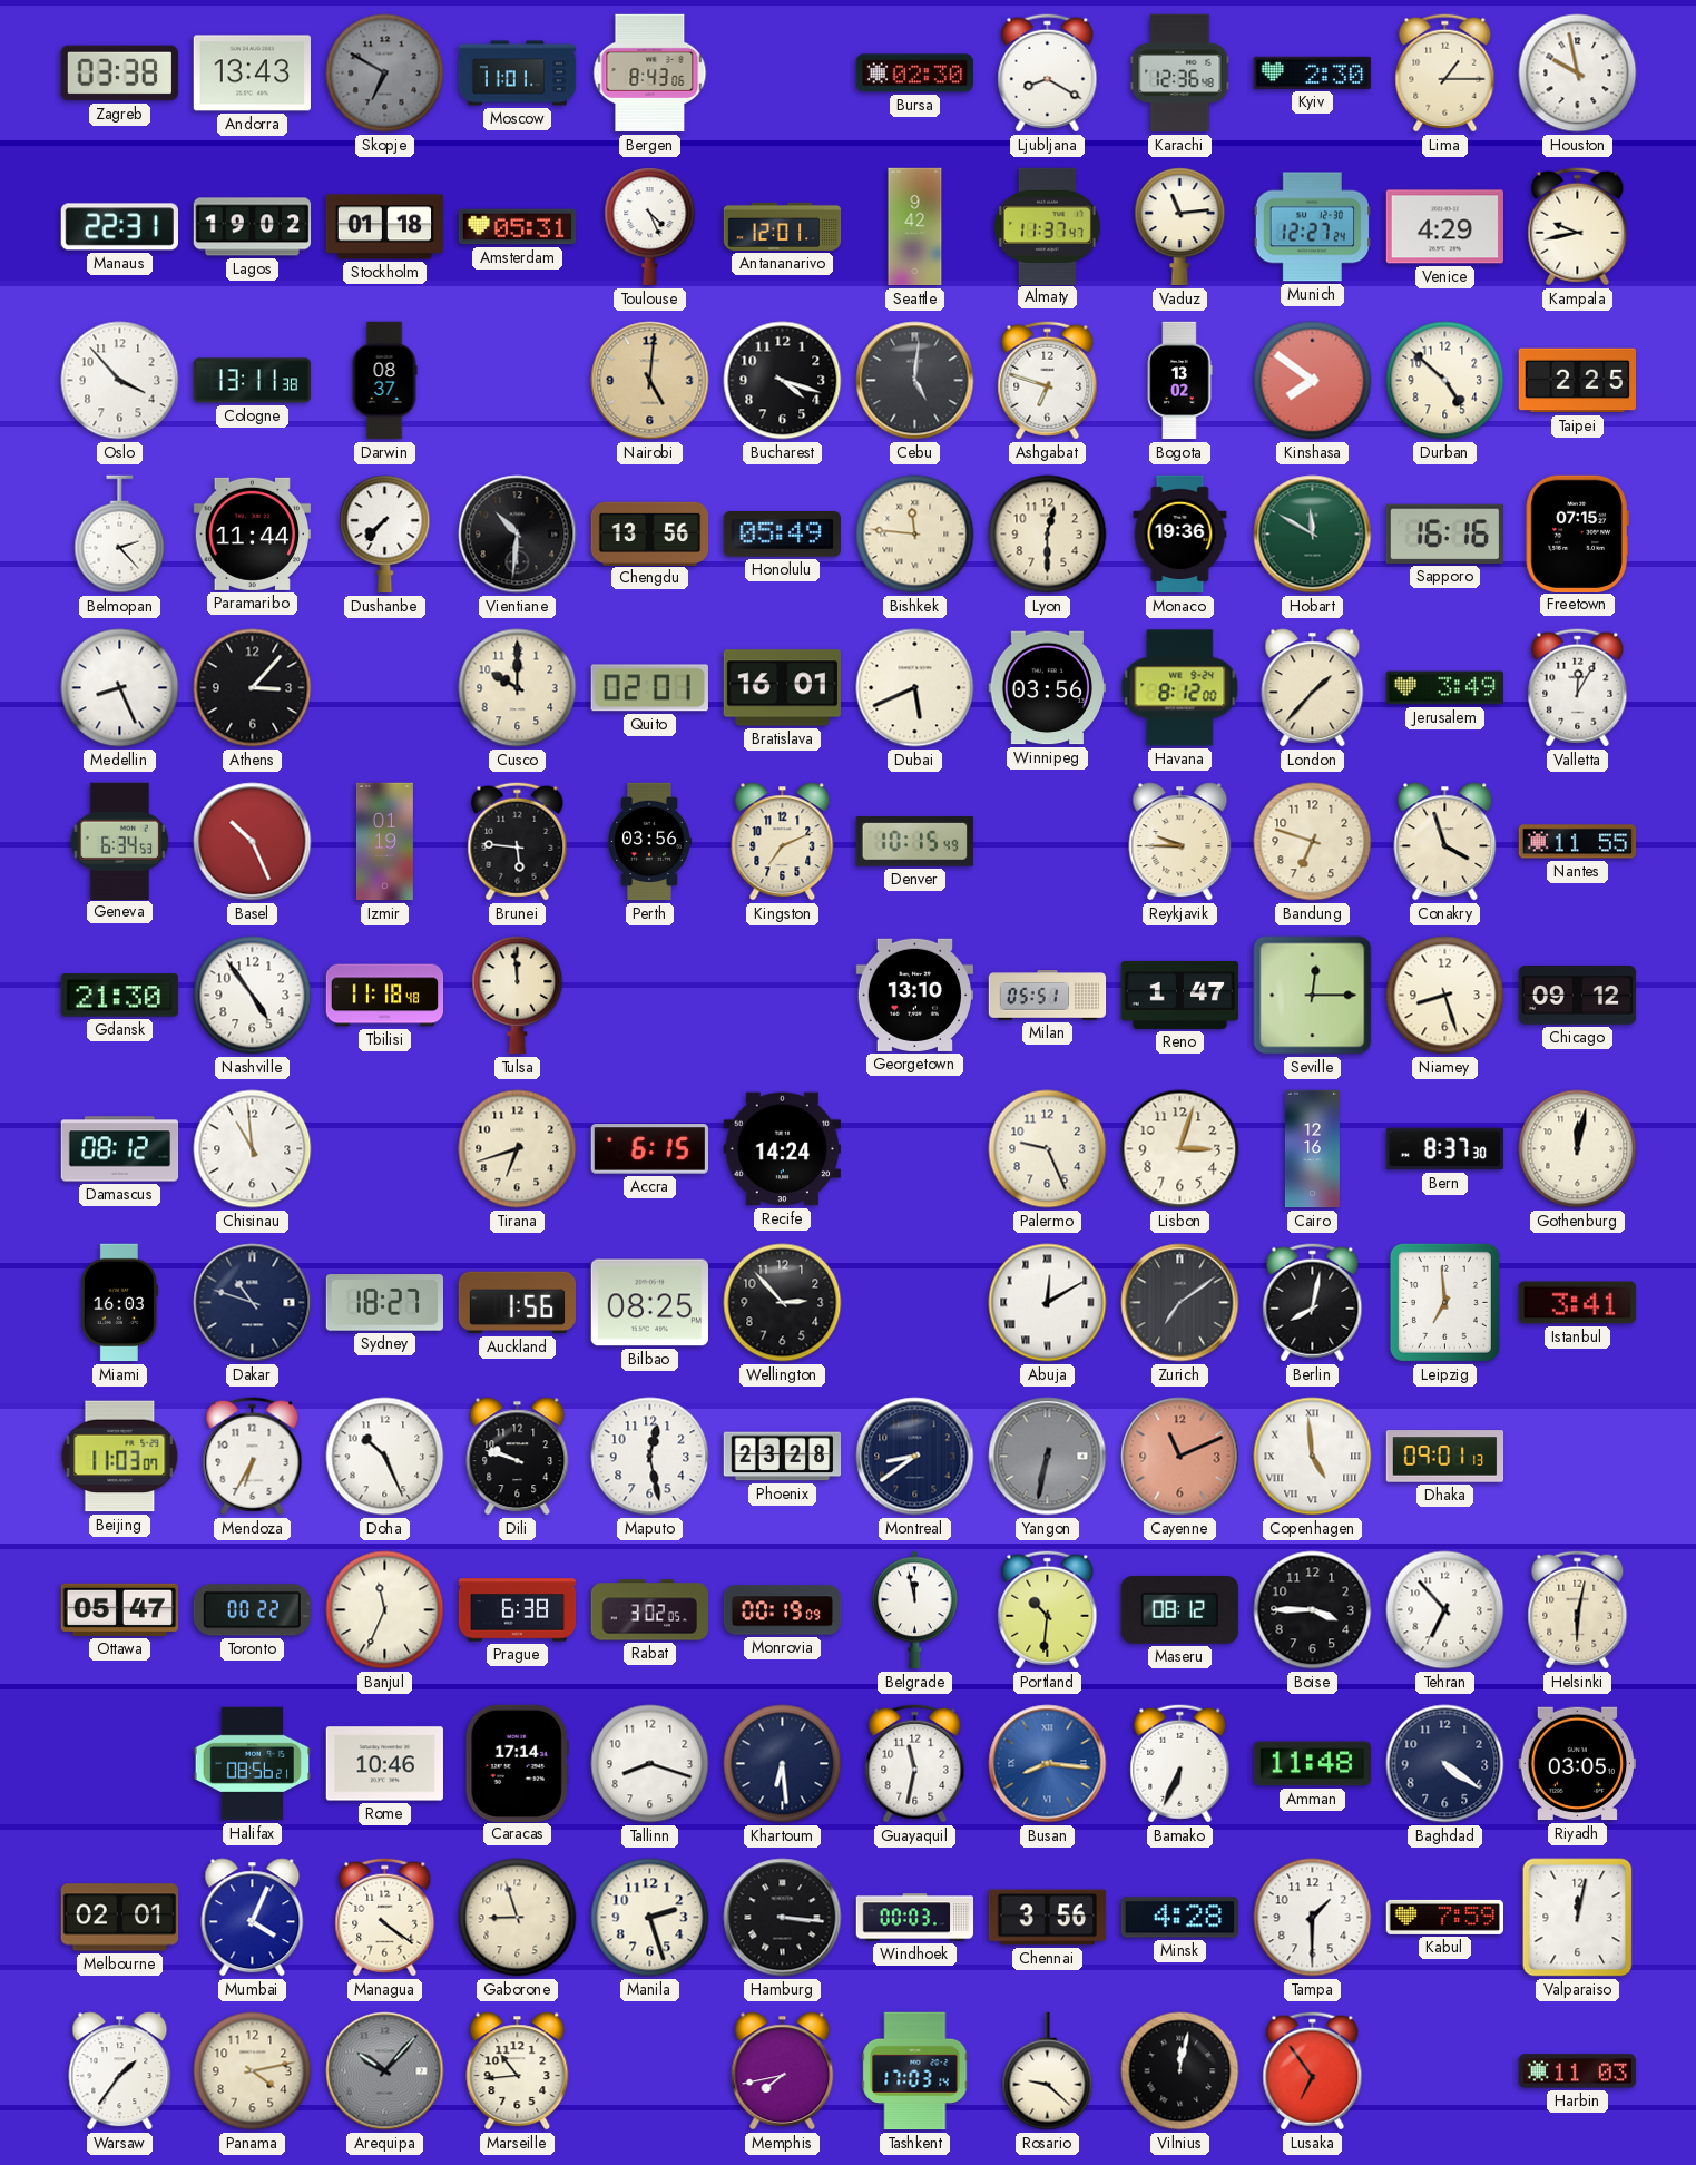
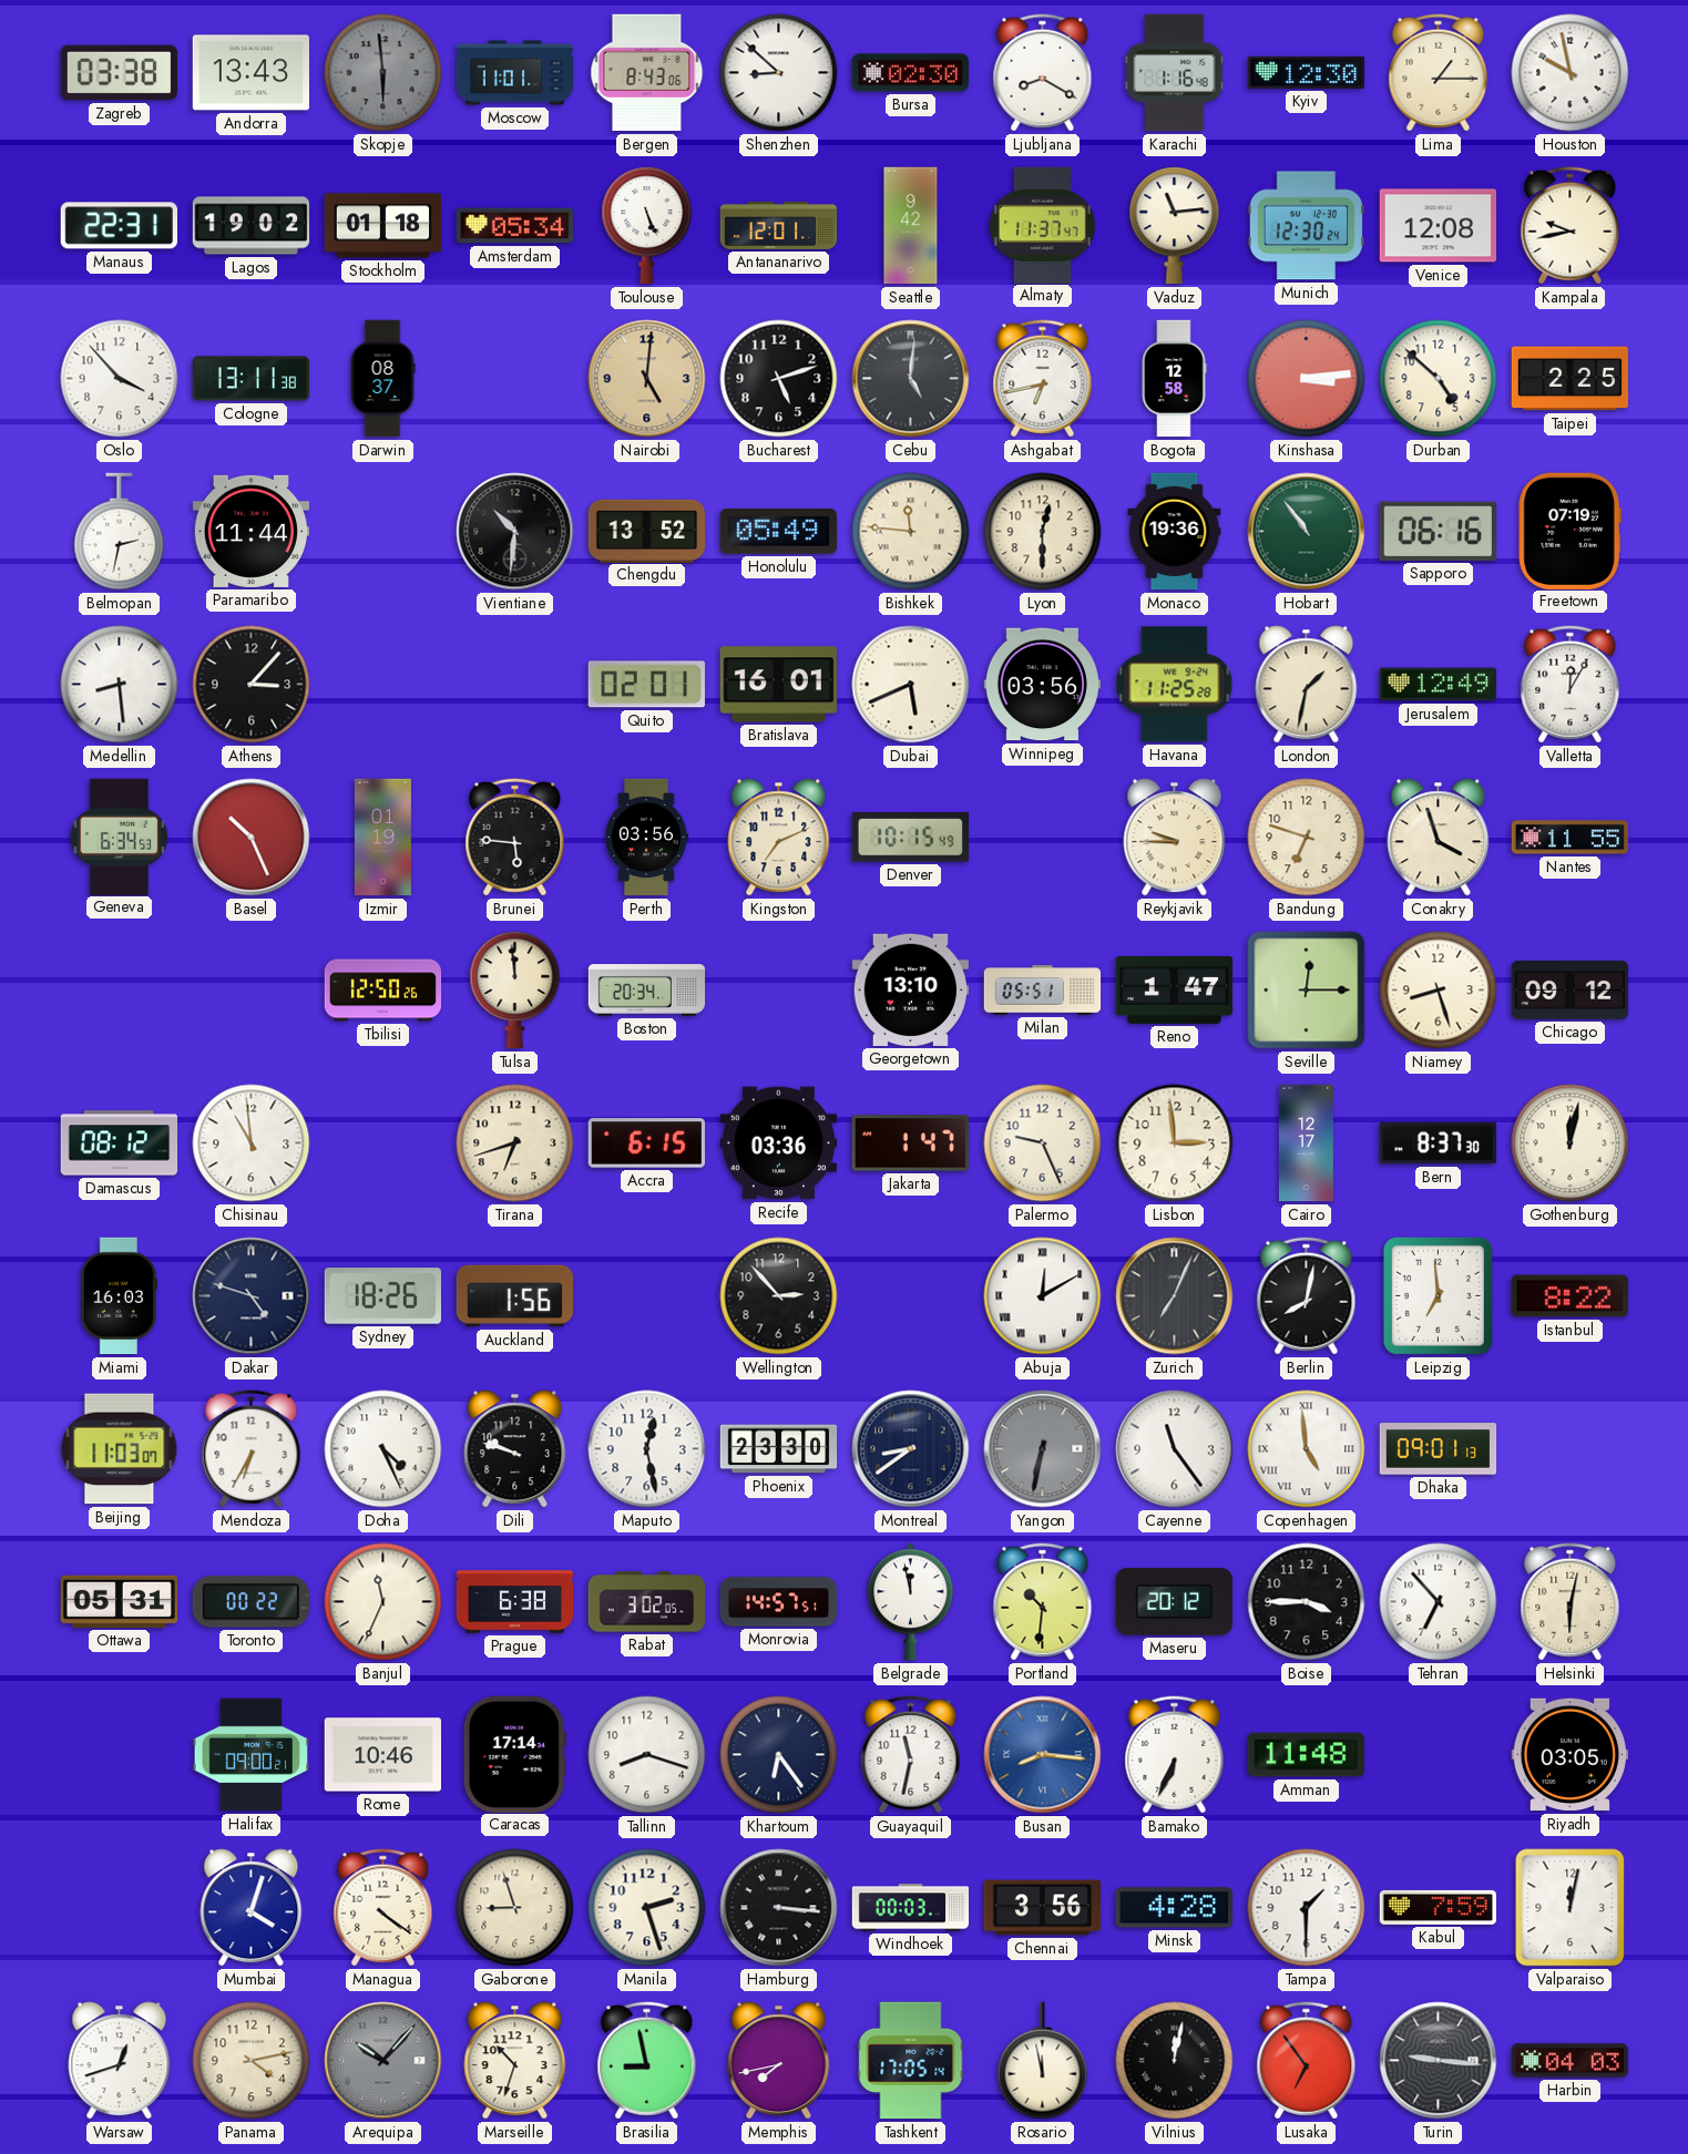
Skopje: 6:50 -> 5:59 (383, 73)
Shenzhen: none -> 8:52 (779, 73)
Karachi: 12:36 -> 1:16 (1175, 73)
Kyiv: 2:30 -> 12:30 (1306, 72)
Amsterdam: 05:31 -> 05:34 (515, 226)
Toulouse: 4:26 -> 5:26 (647, 226)
Munich: 12:27 -> 12:30 (1306, 226)
Venice: 4:29 -> 12:08 (1438, 226)
Bucharest: 4:18 -> 5:12 (779, 379)
Ashgabat: 6:48 -> 6:43 (1043, 379)
Bogota: 13:02 -> 12:58 (1174, 379)
Kinshasa: 7:51 -> 3:14 (1307, 379)
Belmopan: 2:23 -> 2:32 (120, 532)
Dushanbe: 7:37 -> none (385, 535)
Chengdu: 13:56 -> 13:52 (647, 531)
Hobart: 11:50 -> 10:54 (1307, 532)
Sapporo: 16:16 -> 06:16 (1438, 531)
Freetown: 07:15 -> 07:19 (1569, 531)
Medellin: 8:26 -> 8:29 (120, 685)
Cusco: 10:00 -> none (518, 688)
Havana: 8:12 -> 11:25 (1175, 685)
London: 1:37 -> 1:32 (1307, 685)
Jerusalem: 3:49 -> 12:49 (1439, 685)
Gdansk: 21:30 -> none (119, 996)
Nashville: 4:54 -> none (253, 996)
Tbilisi: 11:18 -> 12:50 (383, 991)
Boston: none -> 20:34 (647, 991)
Recife: 14:24 -> 03:36 (778, 1143)
Jakarta: none -> 1:47 (910, 1143)
Lisbon: 3:03 -> 2:59 (1175, 1143)
Cairo: 12:16 -> 12:17 (1306, 1143)
Dakar: 10:48 -> 4:48 (252, 1296)
Sydney: 18:27 -> 18:26 (382, 1296)
Bilbao: 08:25 -> none (649, 1303)
Zurich: 7:09 -> 7:04 (1175, 1296)
Istanbul: 3:41 -> 8:22 (1571, 1296)
Doha: 10:26 -> 4:26 (383, 1449)
Phoenix: 23:28 -> 23:30 (779, 1449)
Cayenne: 11:11 -> 11:24 (1175, 1449)
Cayenne dial: salmon -> white (1175, 1449)
Ottawa: 05:47 -> 05:31 (119, 1601)
Monrovia: 00:19 -> 14:57 (779, 1602)
Maseru: 08:12 -> 20:12 (1174, 1601)
Halifax: 08:56 -> 09:00 (252, 1755)
Khartoum: 6:29 -> 6:24 (779, 1755)
Baghdad: 4:21 -> none (1445, 1764)
Melbourne: 02:01 -> none (120, 1918)
Mumbai: 4:04 -> 4:03 (252, 1908)
Warsaw: 1:36 -> 12:42 (120, 2061)
Marseille: 10:44 -> 10:33 (515, 2061)
Brasilia: none -> 8:58 (647, 2061)
Tashkent: 17:03 -> 17:05 (911, 2061)
Rosario: 9:22 -> 11:58 (1043, 2061)
Turin: none -> 9:16 (1439, 2061)
Harbin: 11:03 -> 04:03 (1571, 2061)
